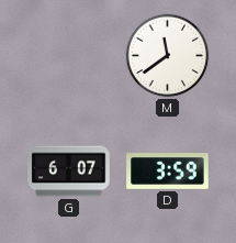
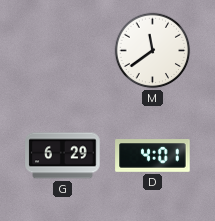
G: 6:07 -> 6:29 (63, 156)
D: 3:59 -> 4:01 (153, 156)
